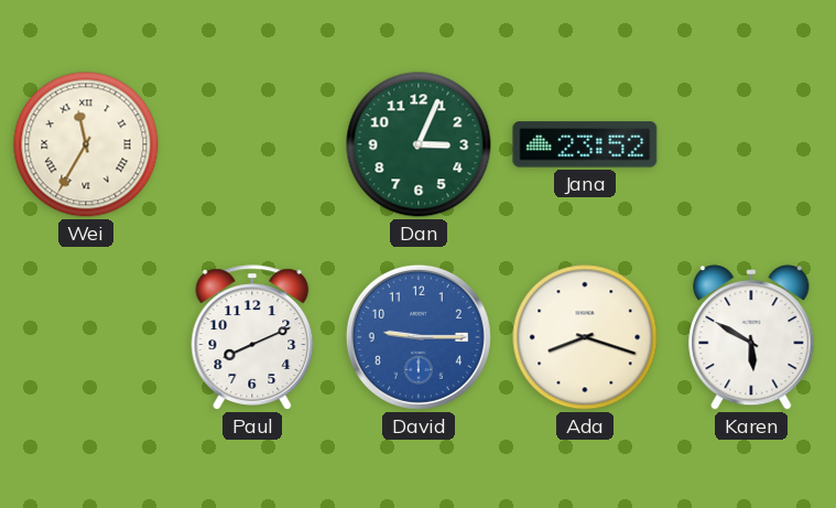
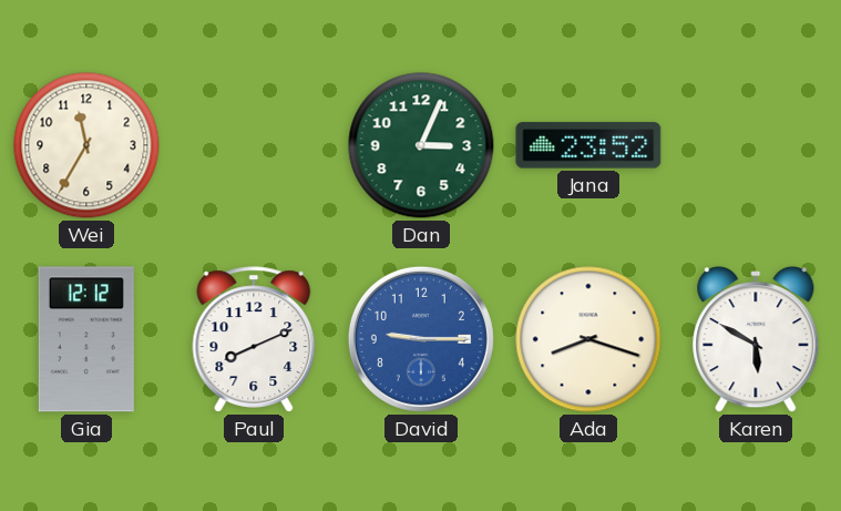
Wei numerals: Roman -> Arabic (86, 145)
Gia: none -> 12:12 (86, 339)
